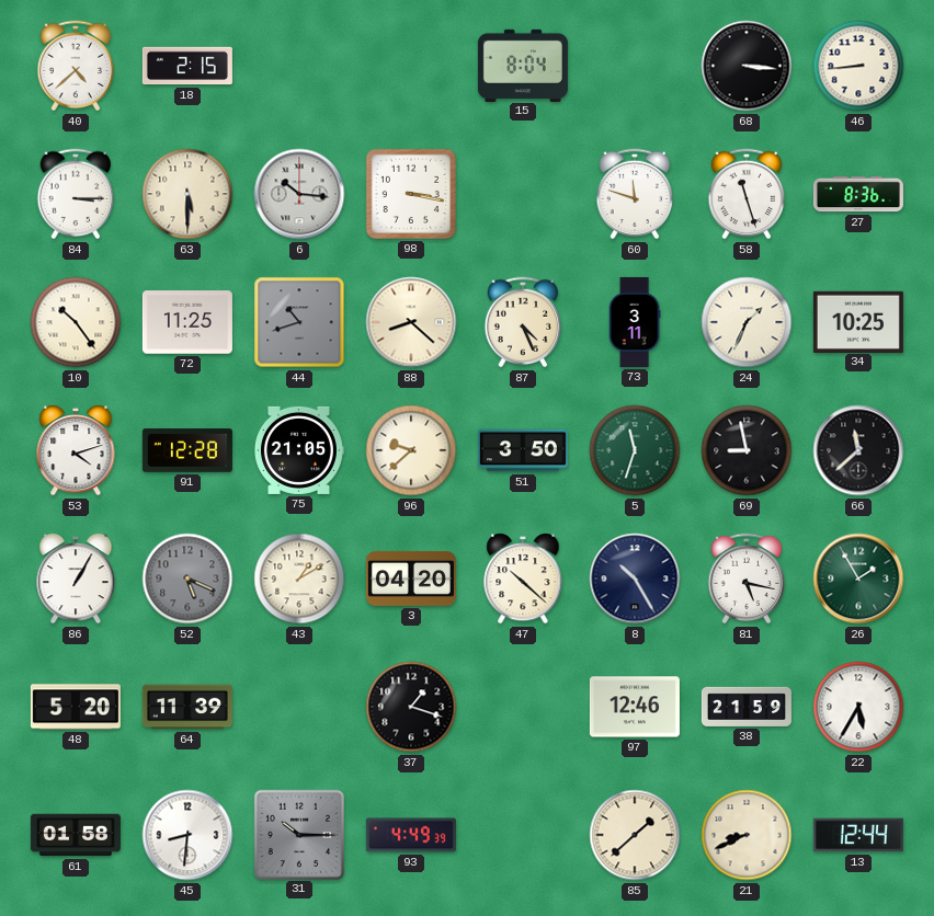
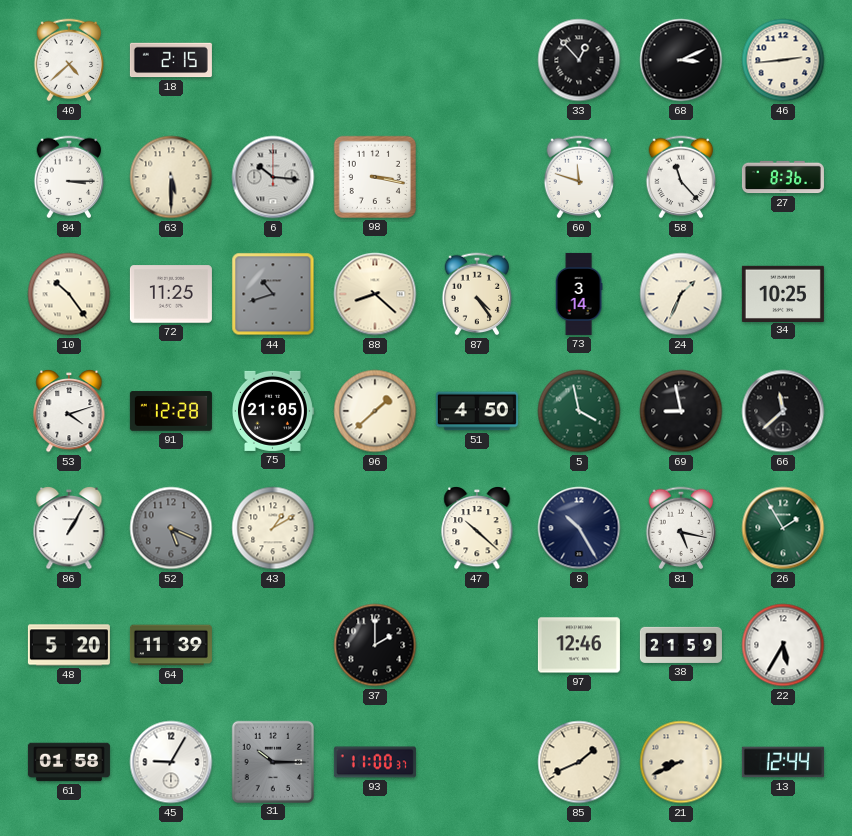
15: 8:04 -> none (523, 65)
33: none -> 12:53 (579, 60)
68: 3:16 -> 3:11 (681, 60)
46: 8:44 -> 2:44 (783, 60)
58: 11:27 -> 11:23 (681, 177)
87: 4:26 -> 4:24 (477, 294)
73: 3:11 -> 3:14 (579, 294)
96: 9:38 -> 1:38 (375, 411)
51: 3:50 -> 4:50 (477, 411)
5: 11:33 -> 3:58 (579, 411)
3: 04:20 -> none (411, 579)
37: 1:18 -> 2:00 (375, 645)
45: 8:31 -> 9:05 (171, 762)
93: 4:49 -> 11:00 (375, 762)
85: 1:38 -> 1:41 (579, 762)
